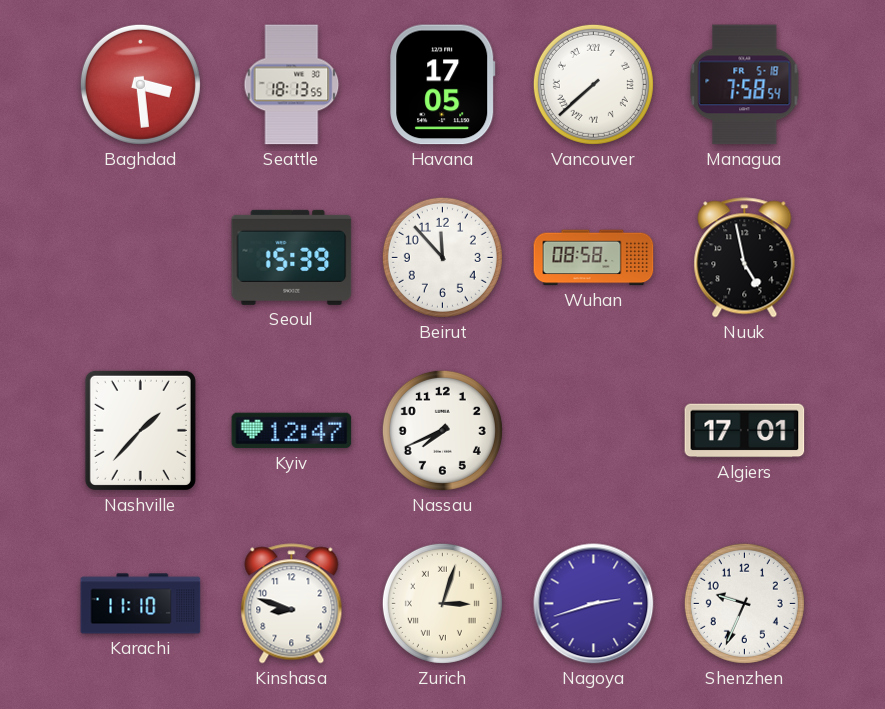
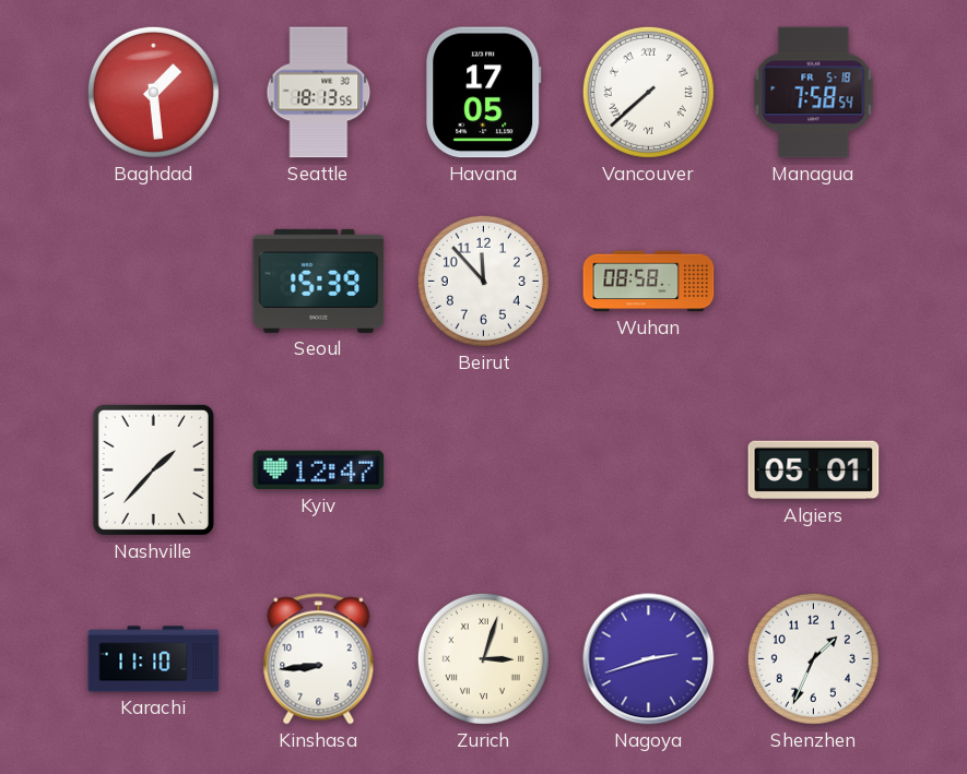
Baghdad: 3:29 -> 1:29 (153, 92)
Nuuk: 4:58 -> none (745, 258)
Nassau: 7:41 -> none (442, 430)
Algiers: 17:01 -> 05:01 (814, 471)
Kinshasa: 8:48 -> 8:44 (319, 659)
Shenzhen: 9:34 -> 1:34 (813, 658)
